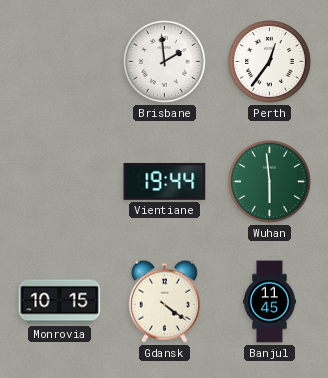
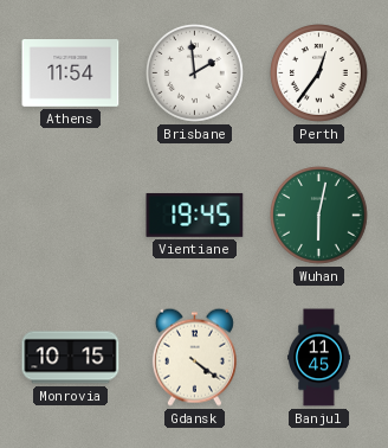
Athens: none -> 11:54 (71, 73)
Vientiane: 19:44 -> 19:45 (195, 216)
Wuhan: 5:59 -> 6:02 (319, 216)
